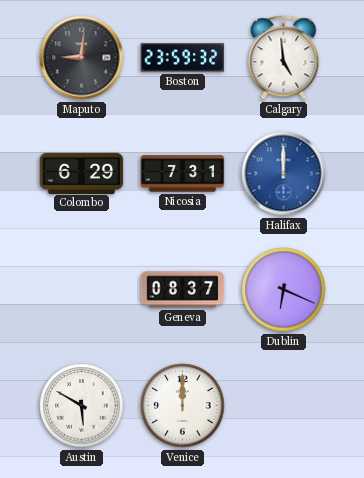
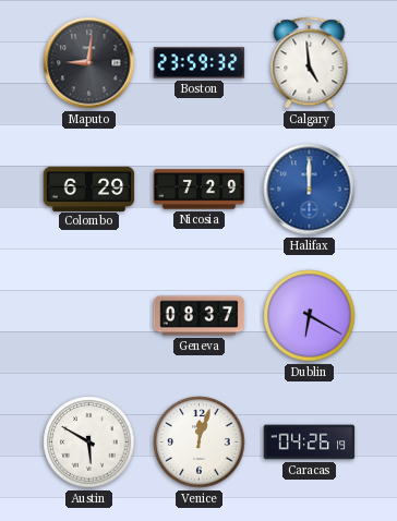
Nicosia: 7:31 -> 7:29 (200, 190)
Dublin: 6:19 -> 6:20 (310, 316)
Venice: 12:00 -> 12:03 (200, 443)
Caracas: none -> 04:26 (310, 443)
